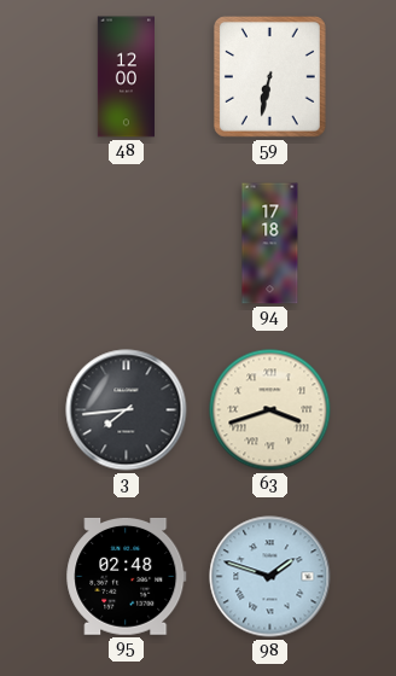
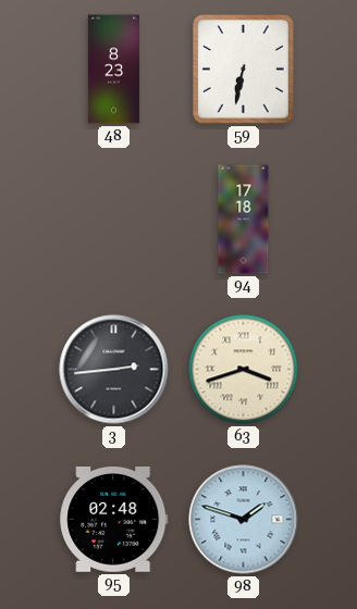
48: 12:00 -> 8:23 (113, 70)
3: 7:44 -> 2:44 (114, 370)
